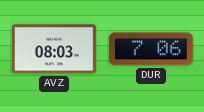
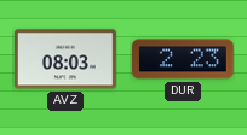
DUR: 7:06 -> 2:23 (183, 59)
